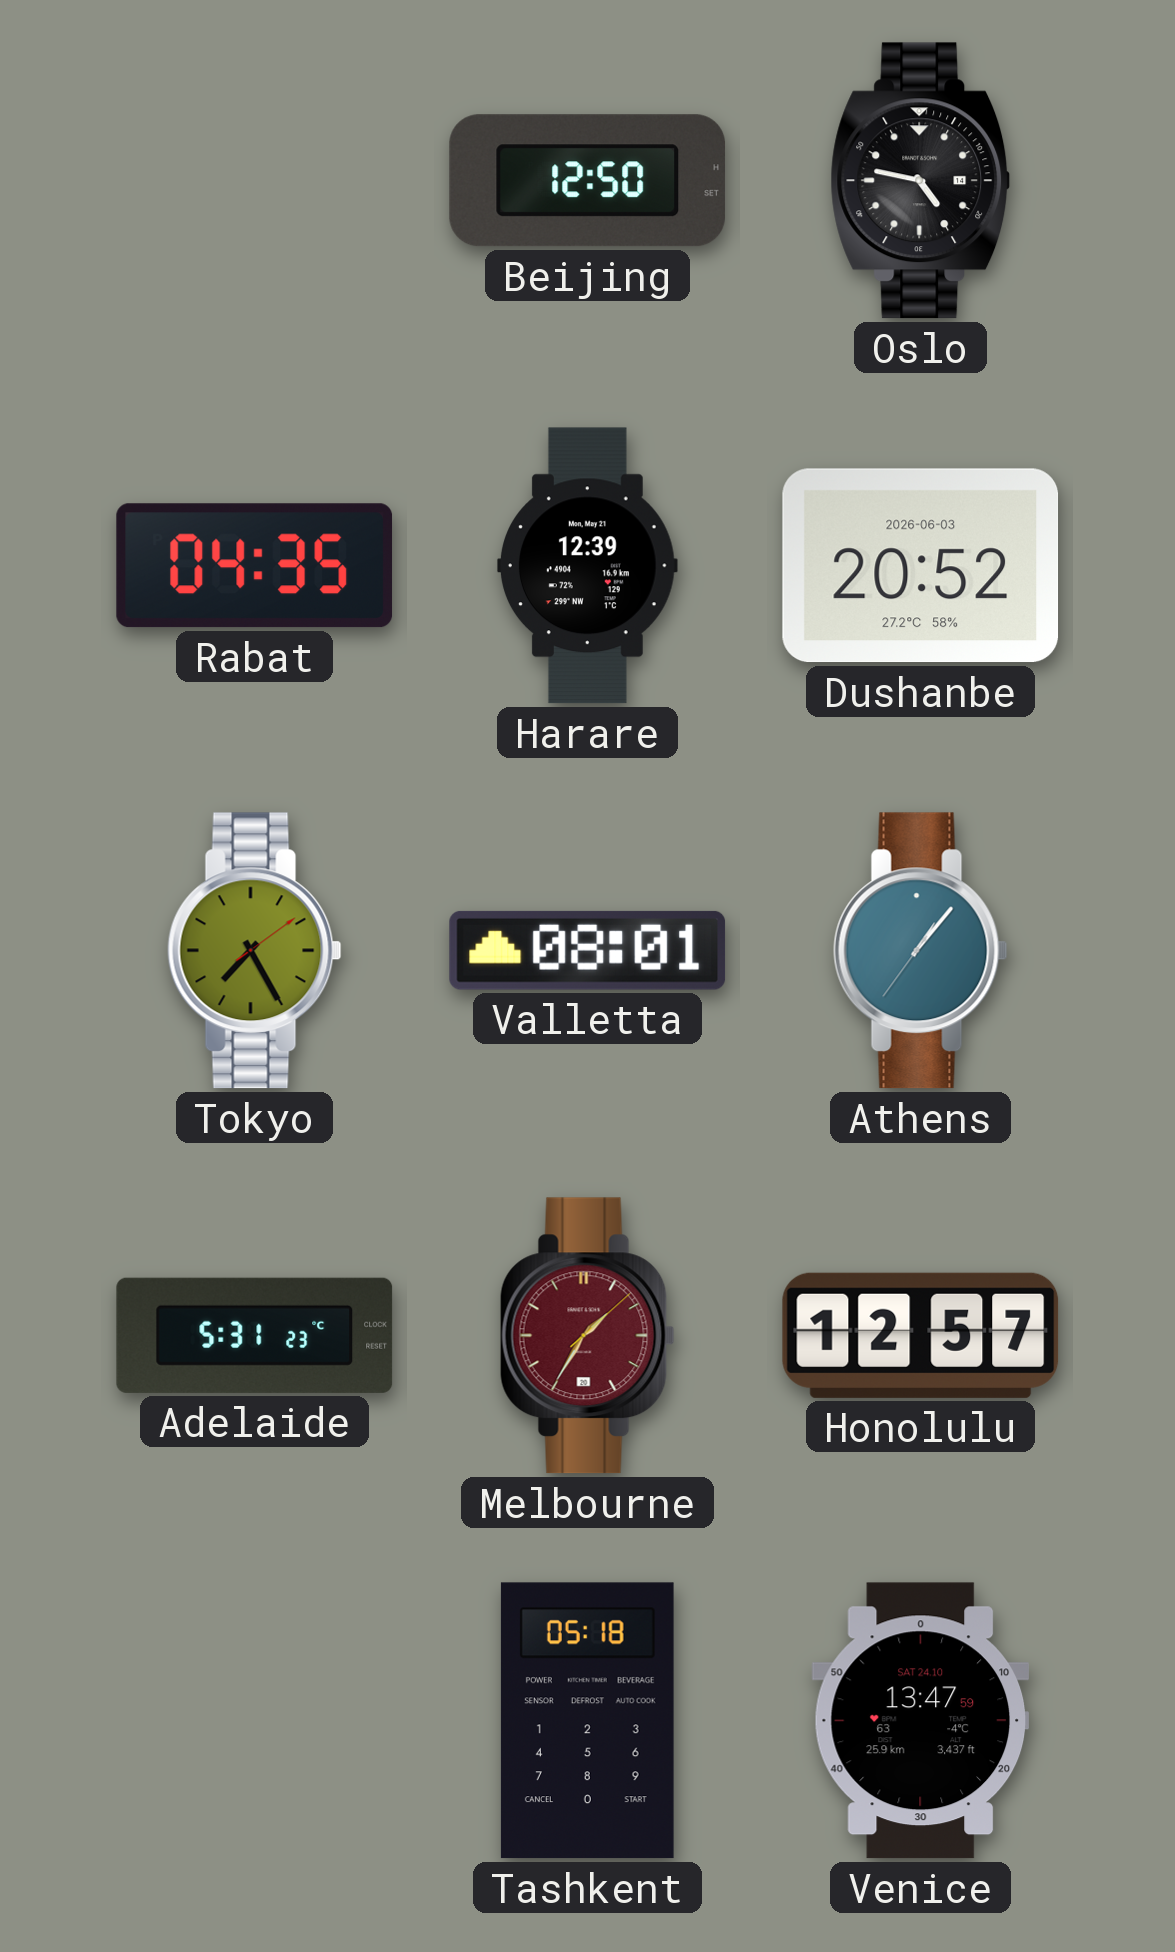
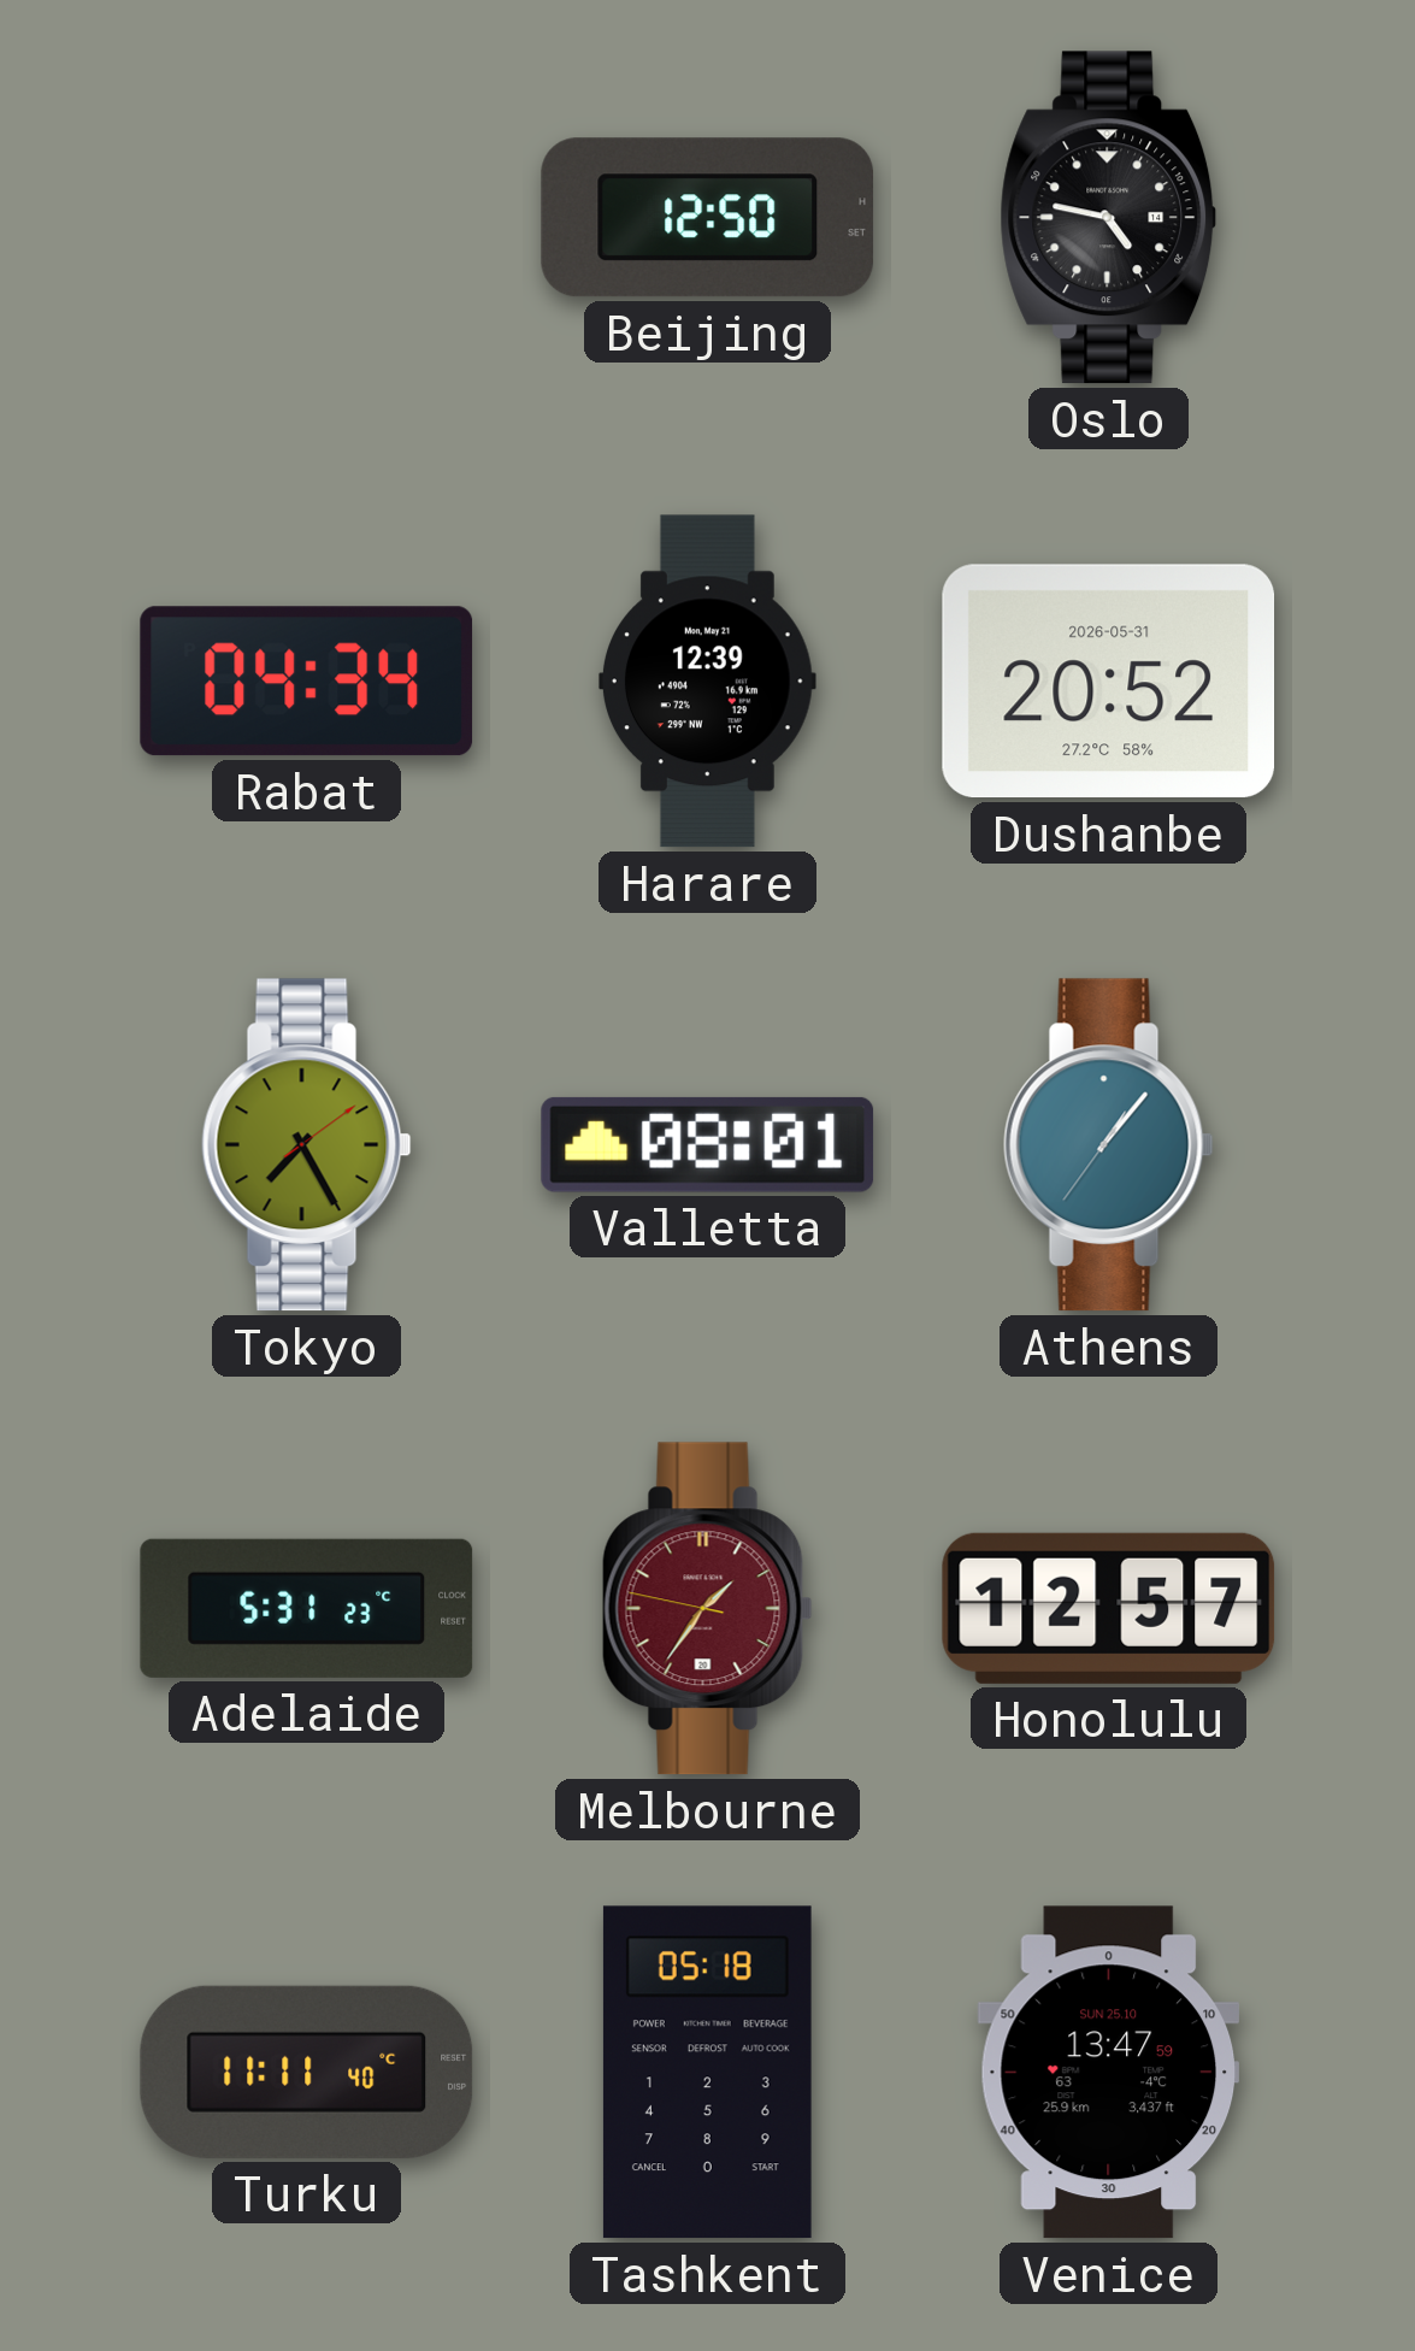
Rabat: 04:35 -> 04:34 (307, 682)
Dushanbe date: 2026-06-03 -> 2026-05-31 (1109, 682)
Melbourne: 1:35:08 -> 1:35:47 (707, 1609)
Turku: none -> 11:11 (307, 2072)
Venice date: SAT 24.10 -> SUN 25.10 (1108, 2073)
